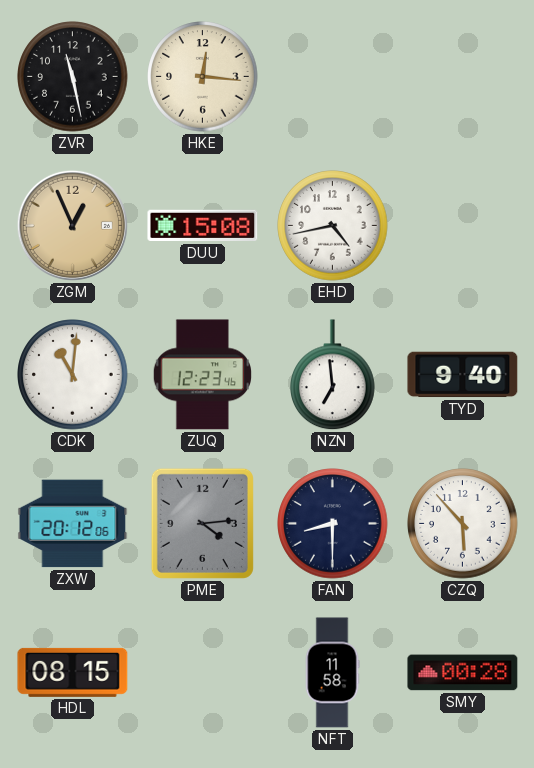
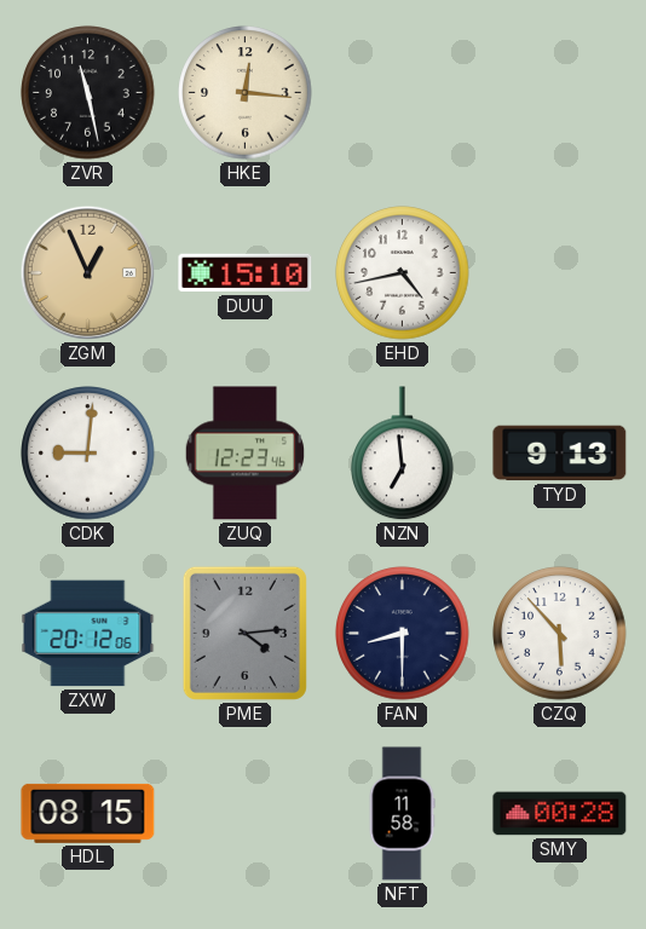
DUU: 15:08 -> 15:10 (246, 273)
CDK: 11:01 -> 9:01 (88, 454)
TYD: 9:40 -> 9:13 (560, 454)
